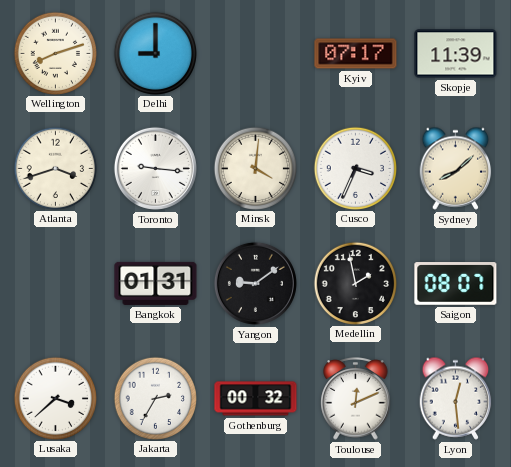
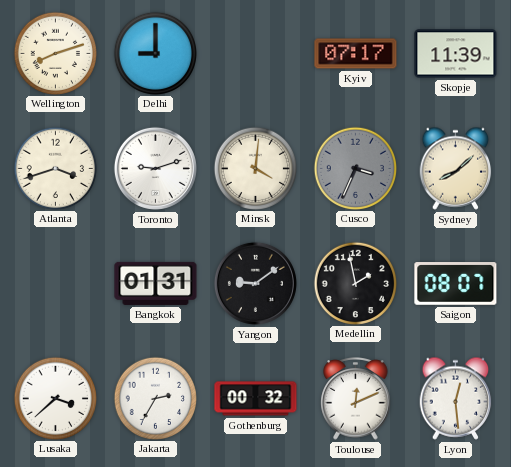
Toronto: 9:16 -> 9:12 (155, 168)
Cusco dial: white -> grey (355, 168)
